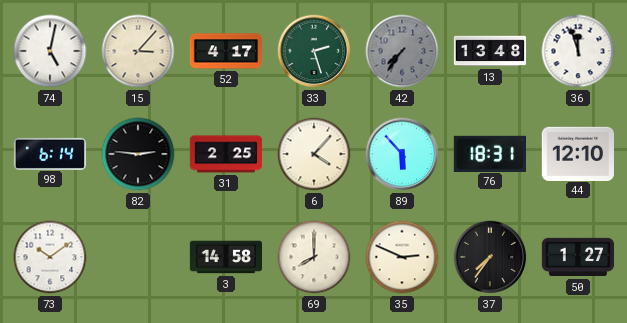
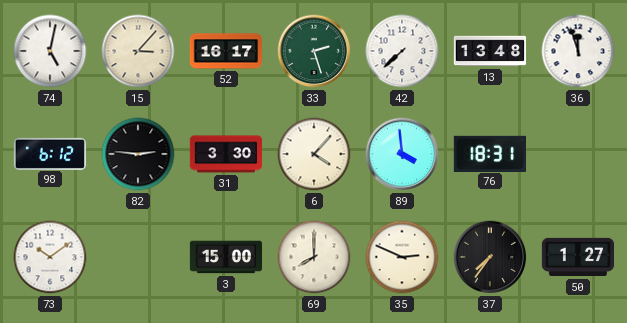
52: 4:17 -> 16:17 (226, 51)
42: 7:36 -> 7:38 (402, 51)
42 dial: grey -> white (402, 51)
98: 6:14 -> 6:12 (50, 153)
31: 2:25 -> 3:30 (226, 154)
89: 5:53 -> 3:59 (402, 154)
44: 12:10 -> none (577, 153)
3: 14:58 -> 15:00 (226, 257)
